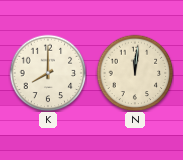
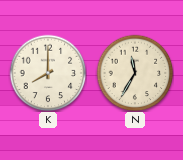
N: 12:01 -> 11:35 (135, 73)
